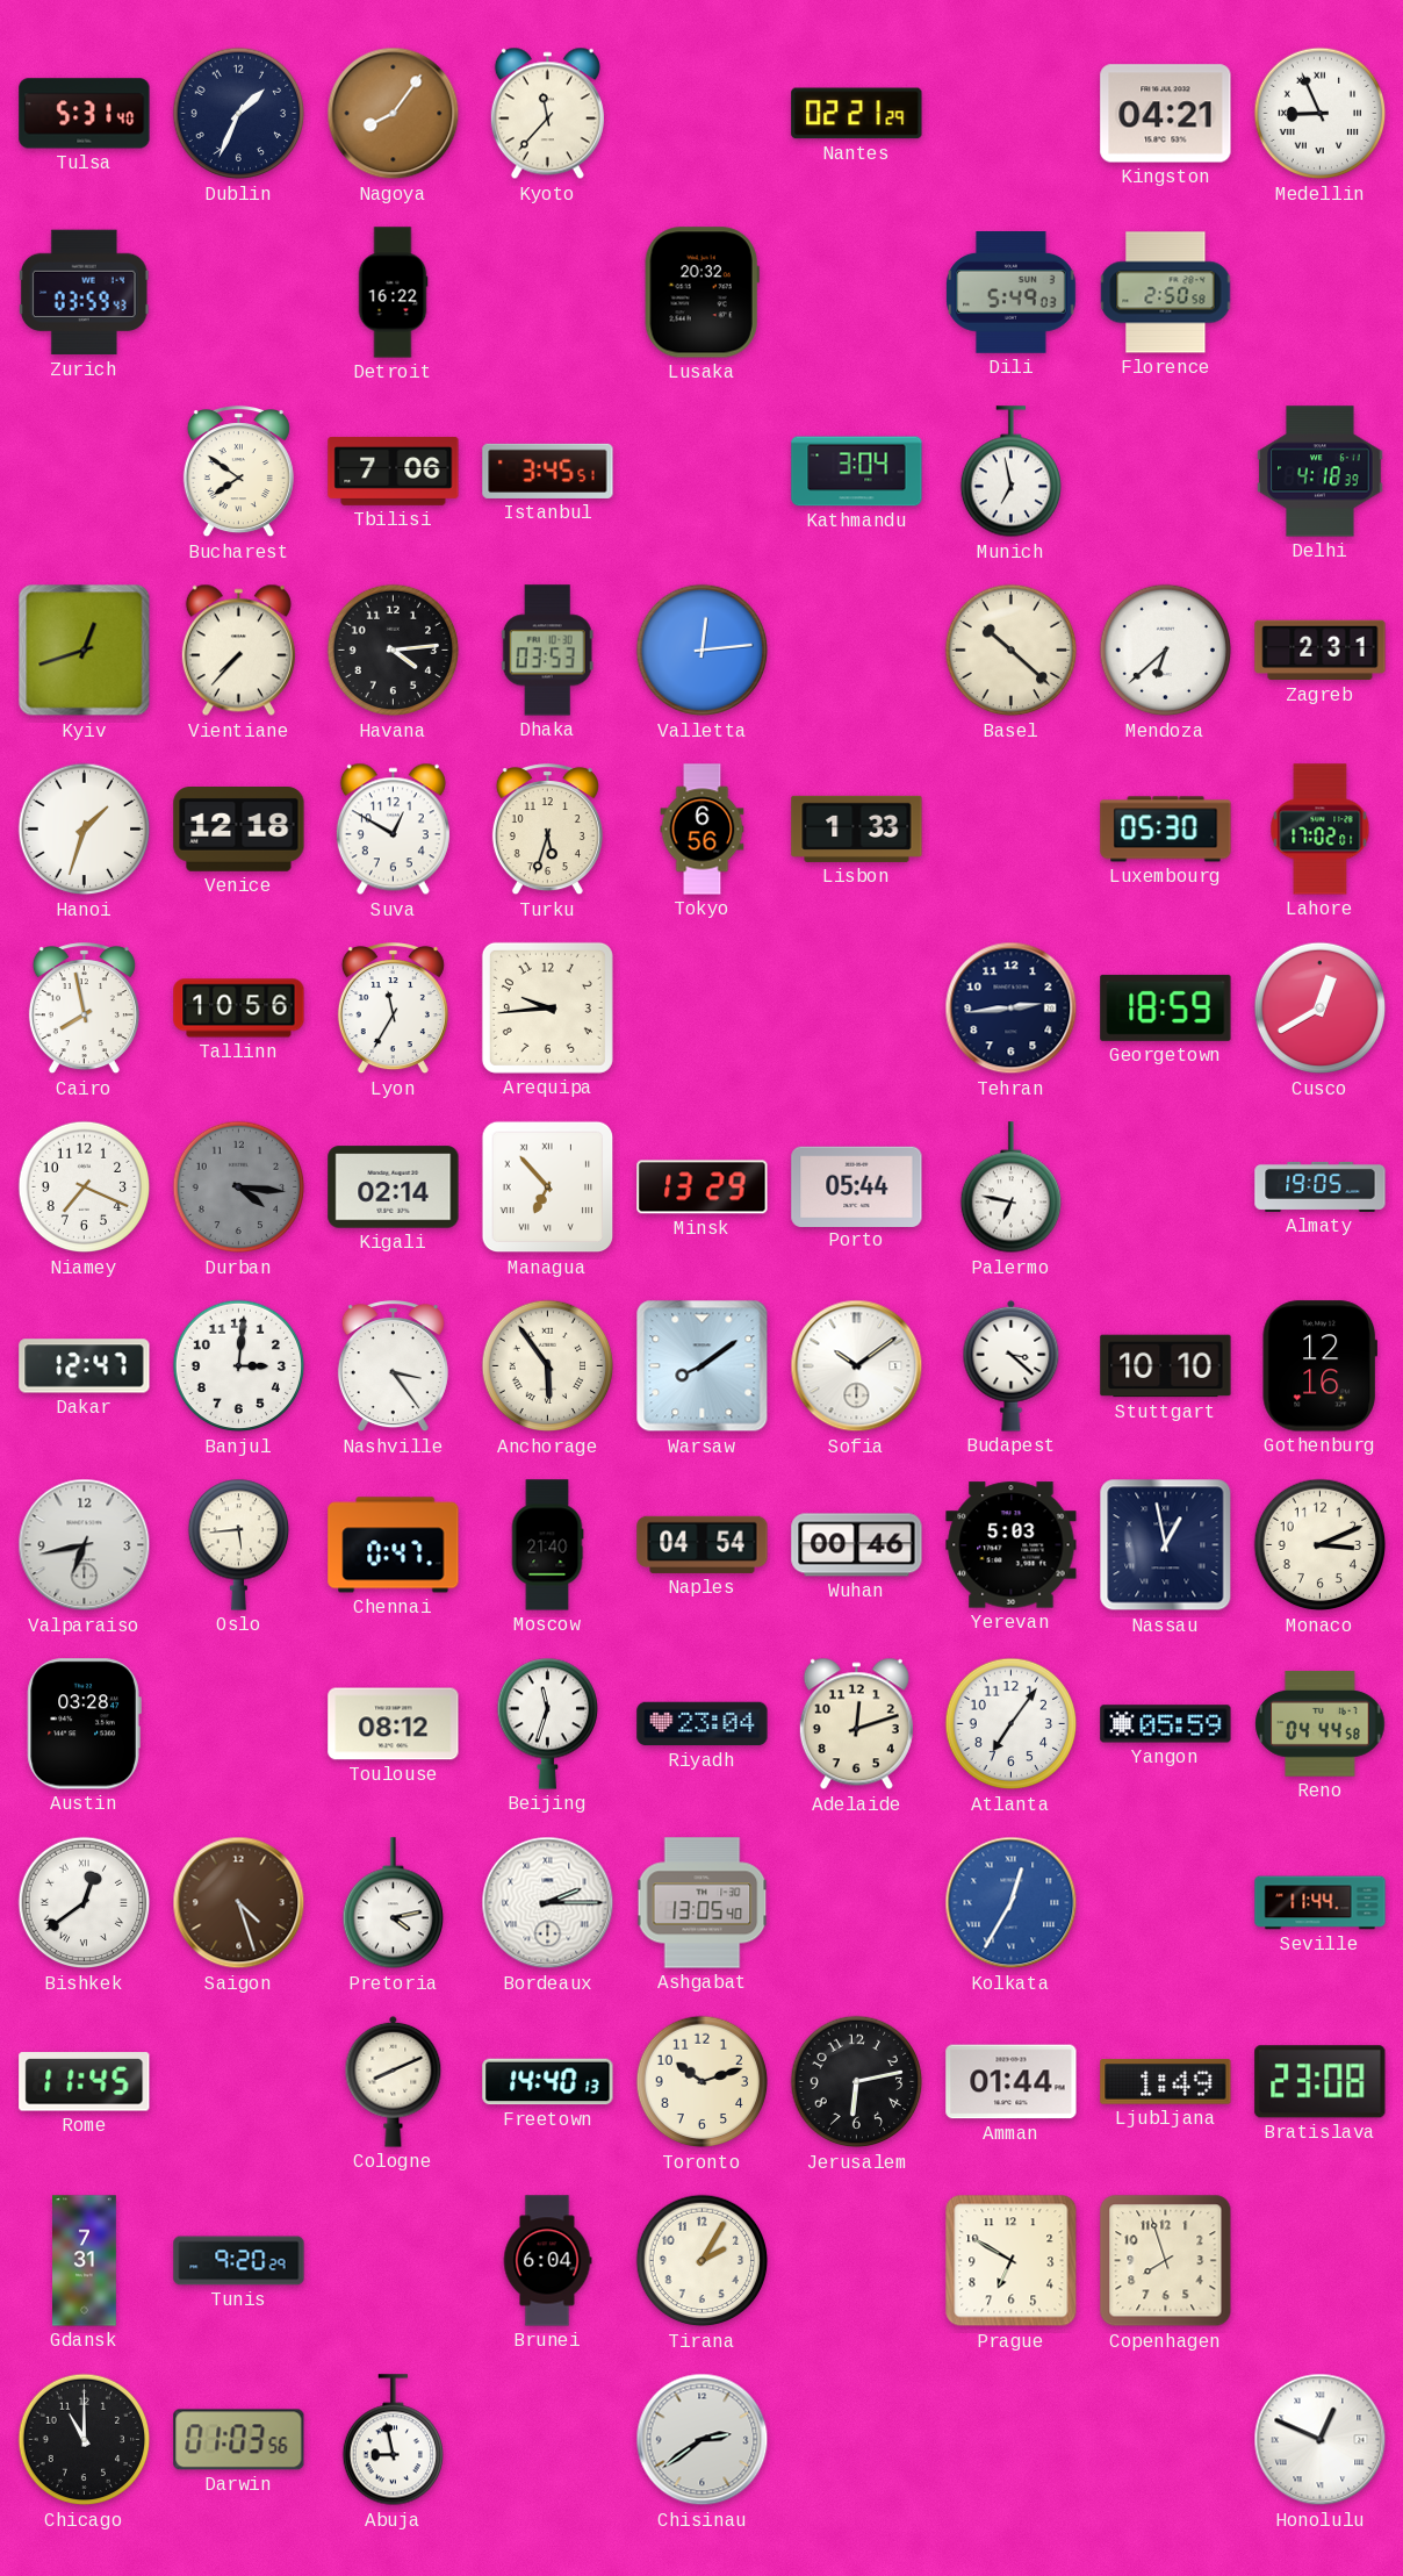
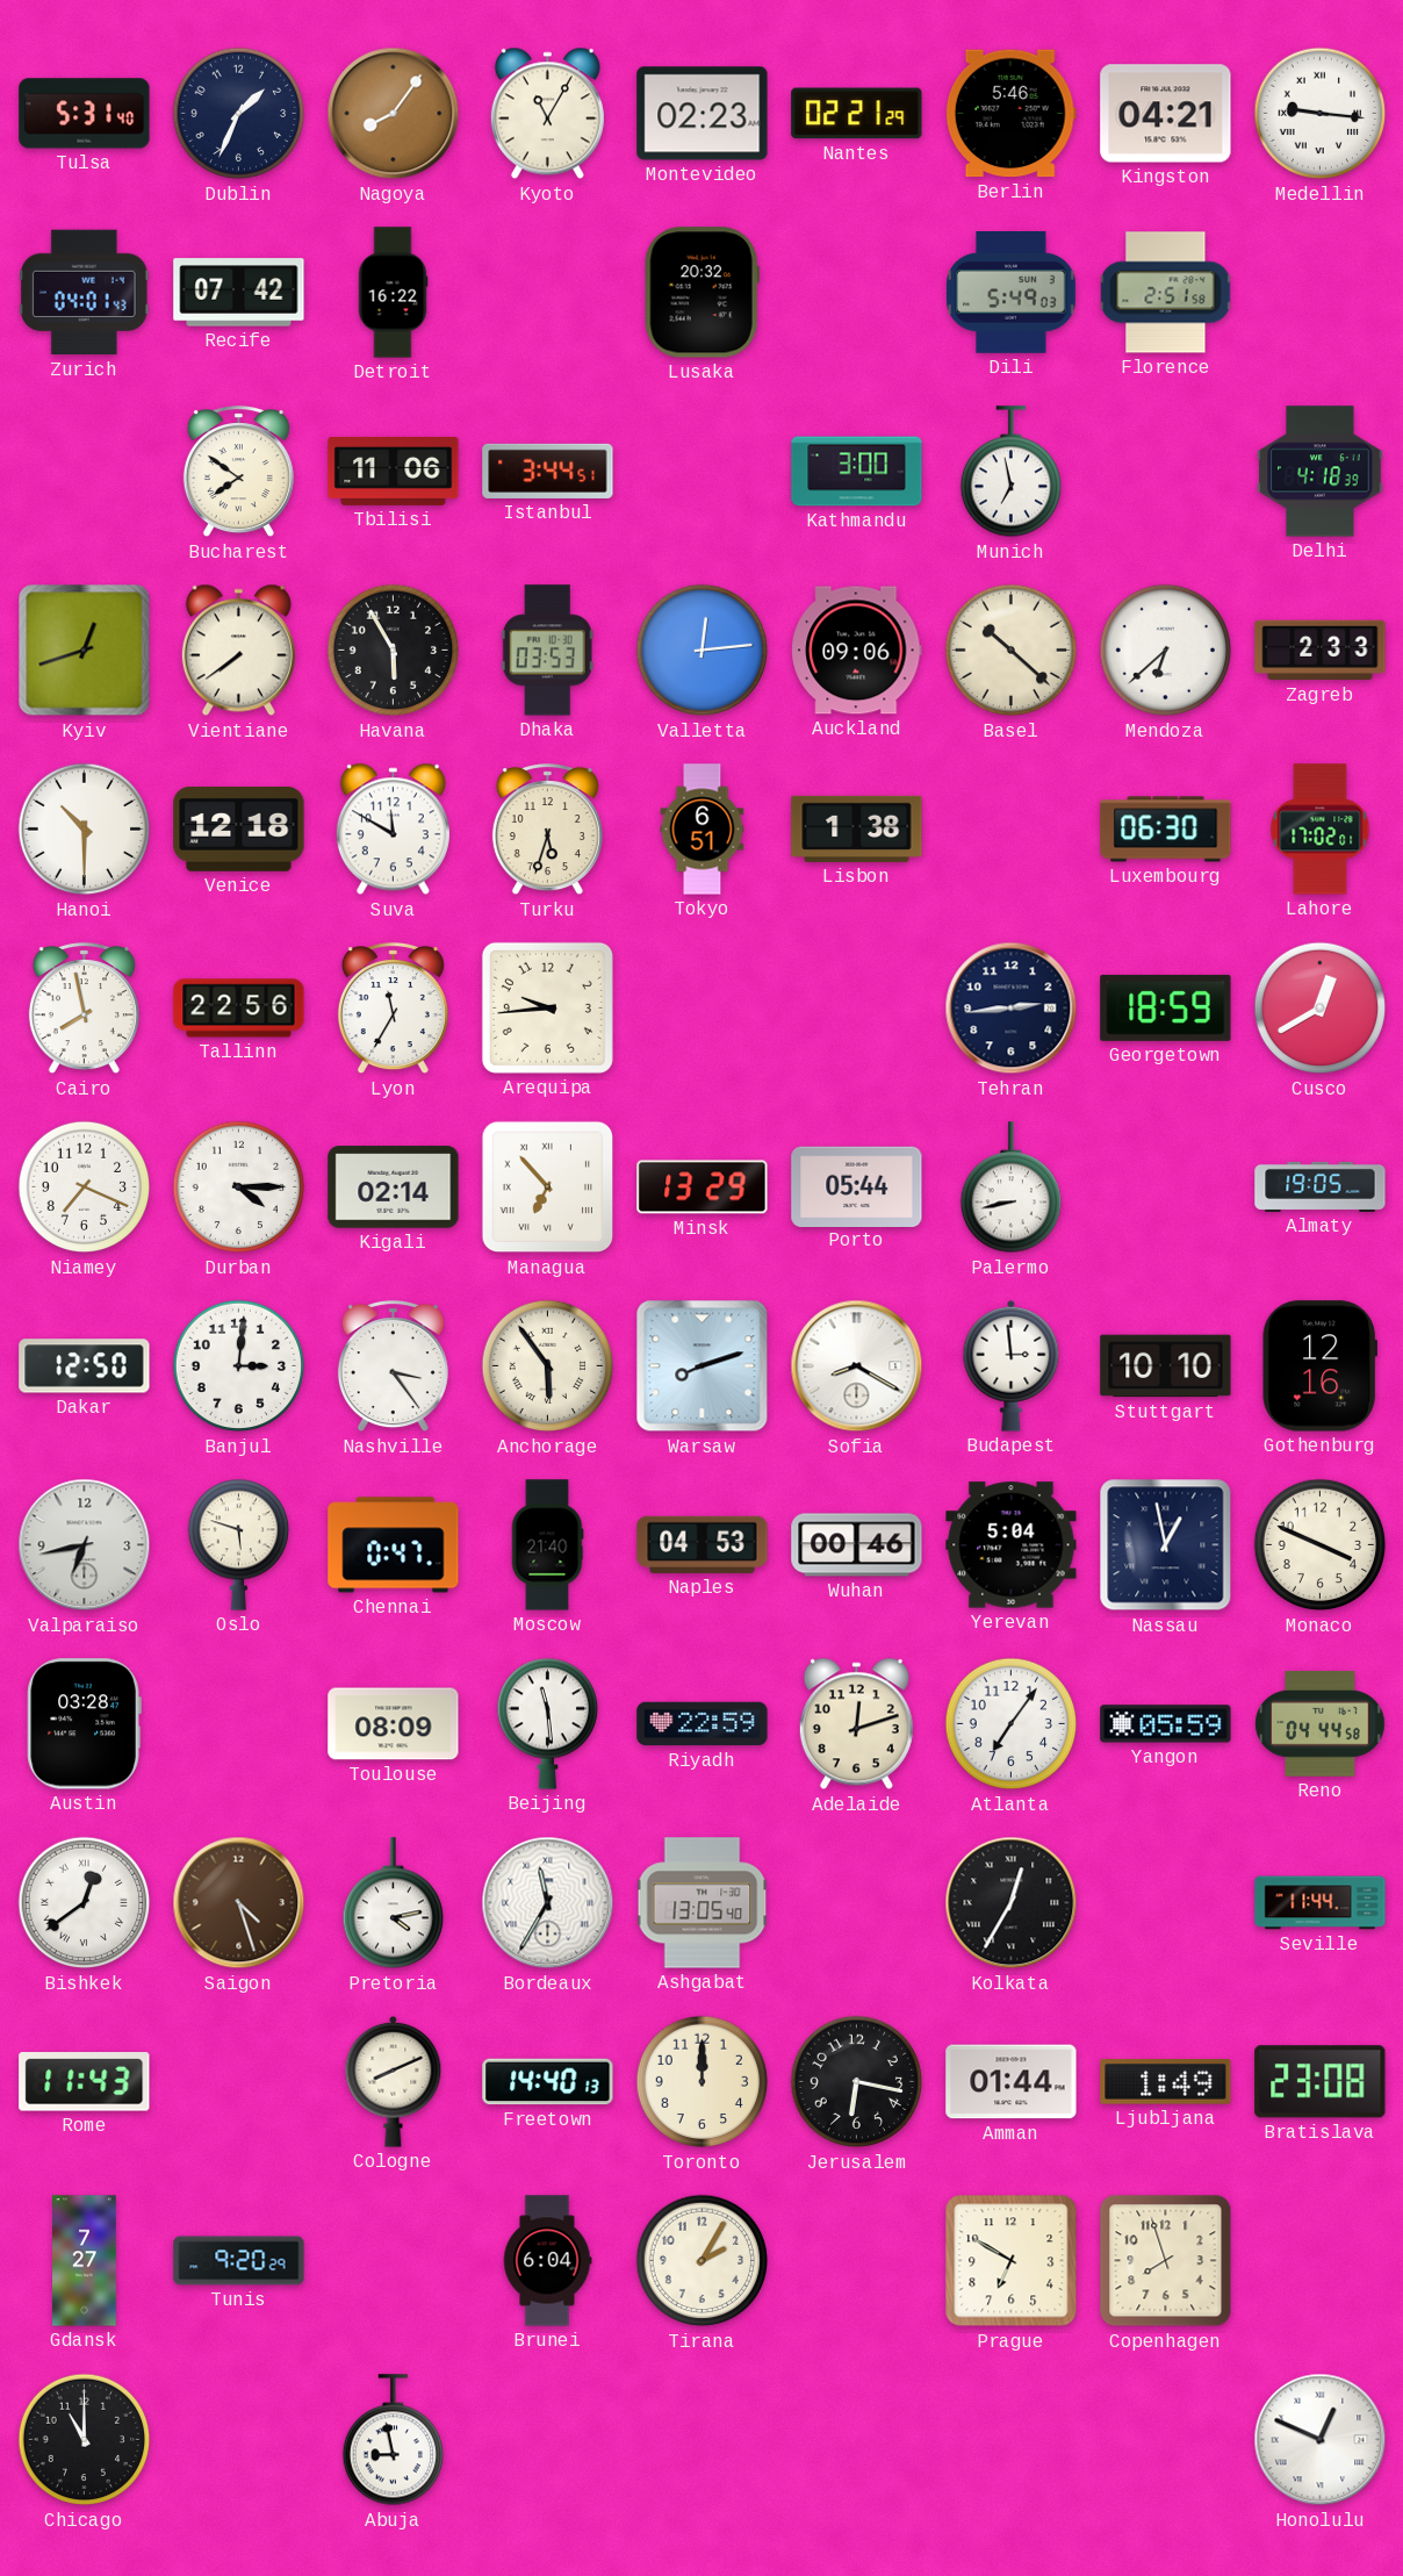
Kyoto: 11:37 -> 11:05 (547, 114)
Montevideo: none -> 02:23 (703, 114)
Berlin: none -> 5:46 (1010, 114)
Medellin: 8:56 -> 9:16 (1321, 114)
Zurich: 03:59 -> 04:01 (84, 293)
Recife: none -> 07:42 (239, 293)
Florence: 2:50 -> 2:51 (1166, 293)
Tbilisi: 7:06 -> 11:06 (394, 471)
Istanbul: 3:45 -> 3:44 (548, 471)
Kathmandu: 3:04 -> 3:00 (857, 472)
Vientiane: 7:37 -> 7:39 (238, 651)
Havana: 4:14 -> 5:55 (394, 651)
Auckland: none -> 09:06 (857, 651)
Zagreb: 2:31 -> 2:33 (1321, 651)
Hanoi: 1:33 -> 10:30 (85, 830)
Suva: 12:50 -> 11:50 (393, 830)
Tokyo: 6:56 -> 6:51 (703, 830)
Lisbon: 1:33 -> 1:38 (857, 828)
Luxembourg: 05:30 -> 06:30 (1166, 830)
Tallinn: 10:56 -> 22:56 (239, 1009)
Durban: 4:16 -> 4:15 (239, 1187)
Durban dial: grey -> white (239, 1187)
Palermo: 6:47 -> 8:43 (1010, 1187)
Dakar: 12:47 -> 12:50 (85, 1366)
Warsaw: 8:09 -> 8:12 (703, 1366)
Sofia: 10:09 -> 8:20 (857, 1366)
Budapest: 3:22 -> 2:59 (1012, 1365)
Oslo: 5:44 -> 5:48 (238, 1544)
Naples: 04:54 -> 04:53 (703, 1544)
Yerevan: 5:03 -> 5:04 (1012, 1545)
Monaco: 3:11 -> 3:49 (1321, 1545)
Toulouse: 08:12 -> 08:09 (394, 1724)
Beijing: 11:33 -> 11:29 (547, 1723)
Riyadh: 23:04 -> 22:59 (703, 1724)
Bordeaux: 2:15 -> 11:35 (548, 1903)
Kolkata dial: blue -> black (1012, 1903)
Rome: 11:45 -> 11:43 (85, 2082)
Toronto: 10:12 -> 12:00 (703, 2082)
Jerusalem: 6:13 -> 6:17 (857, 2082)
Gdansk: 7:31 -> 7:27 (85, 2261)
Darwin: 01:03 -> none (239, 2440)
Chisinau: 2:39 -> none (703, 2440)
